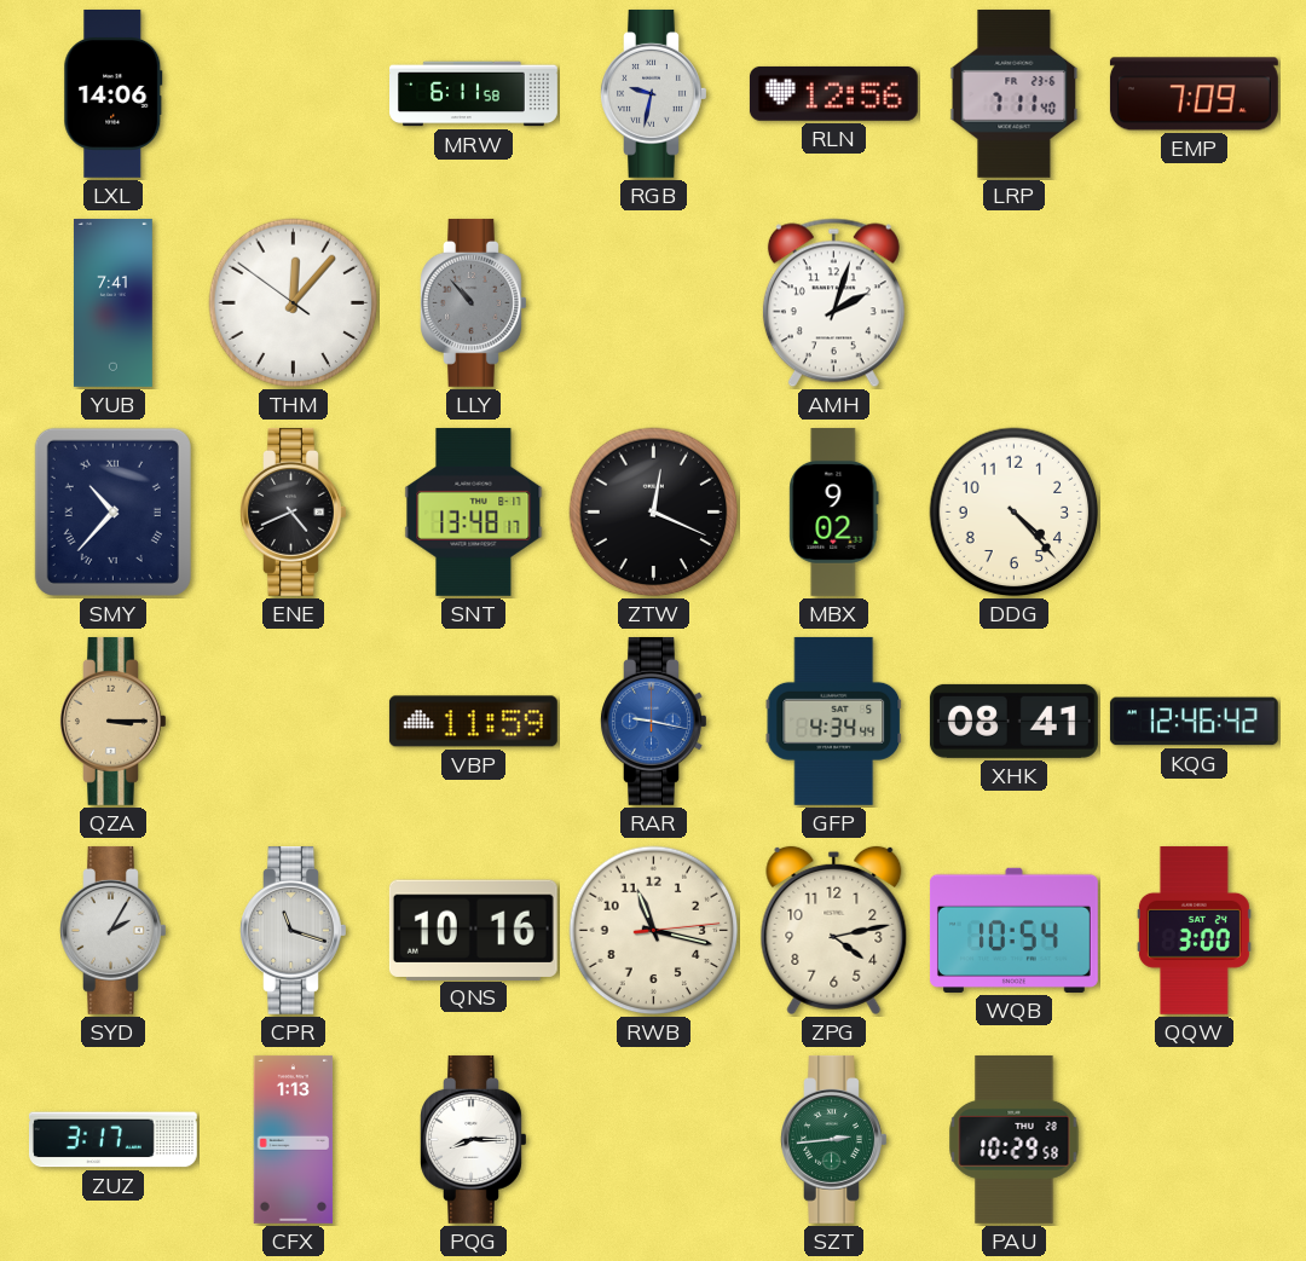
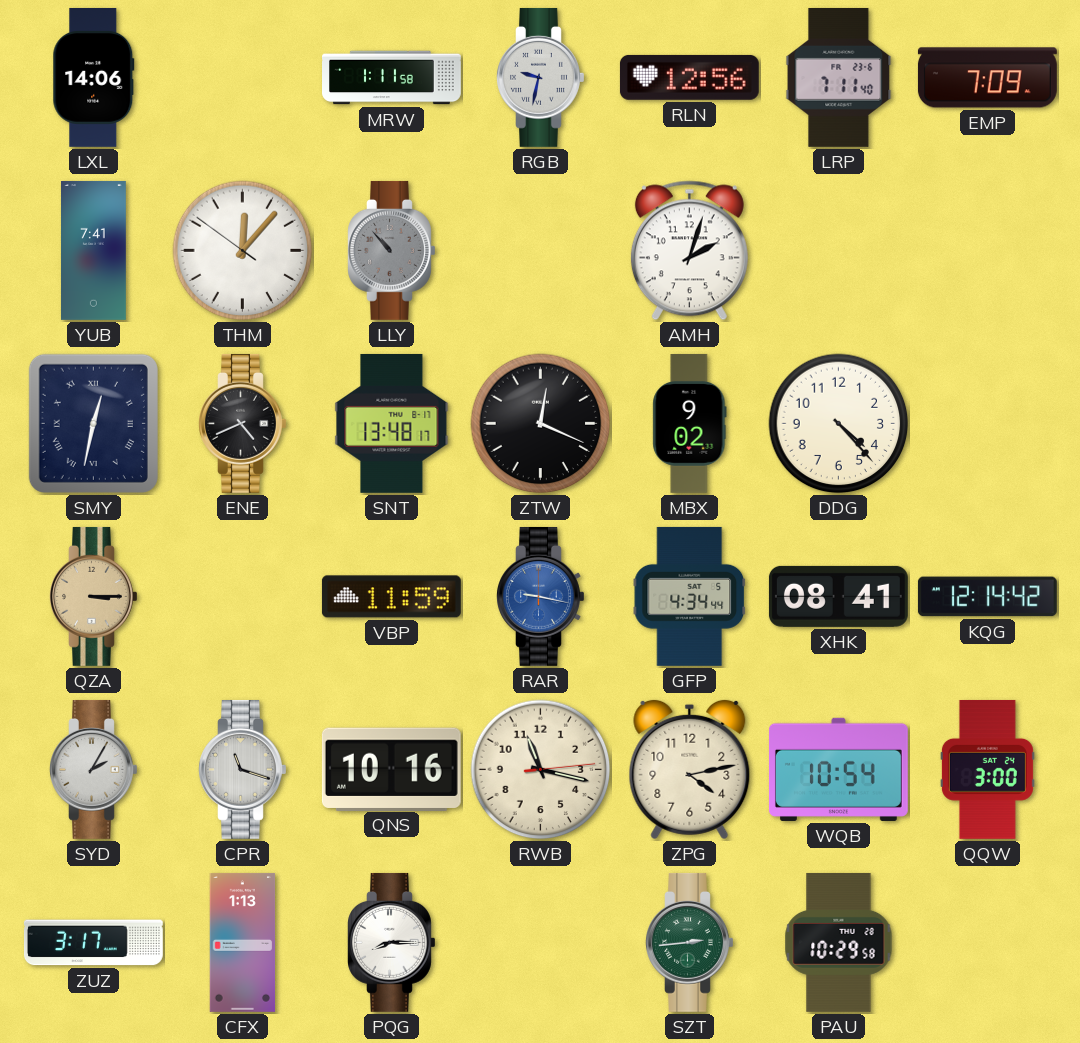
MRW: 6:11 -> 1:11 (392, 78)
SMY: 10:37 -> 12:32 (93, 423)
KQG: 12:46 -> 12:14 (987, 597)
